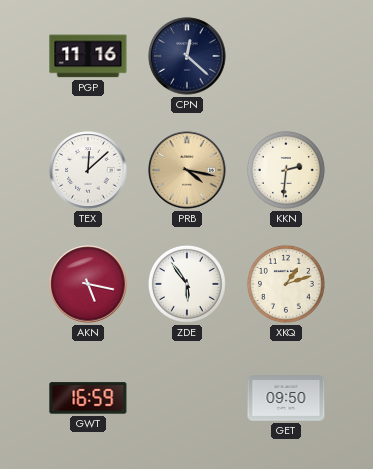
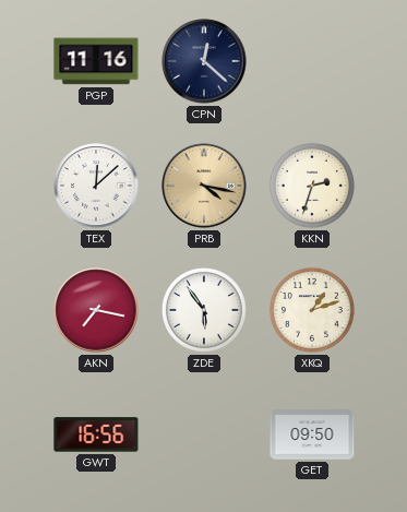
KKN: 2:31 -> 2:33 (312, 186)
AKN: 5:17 -> 7:17 (96, 310)
GWT: 16:59 -> 16:56 (96, 434)
